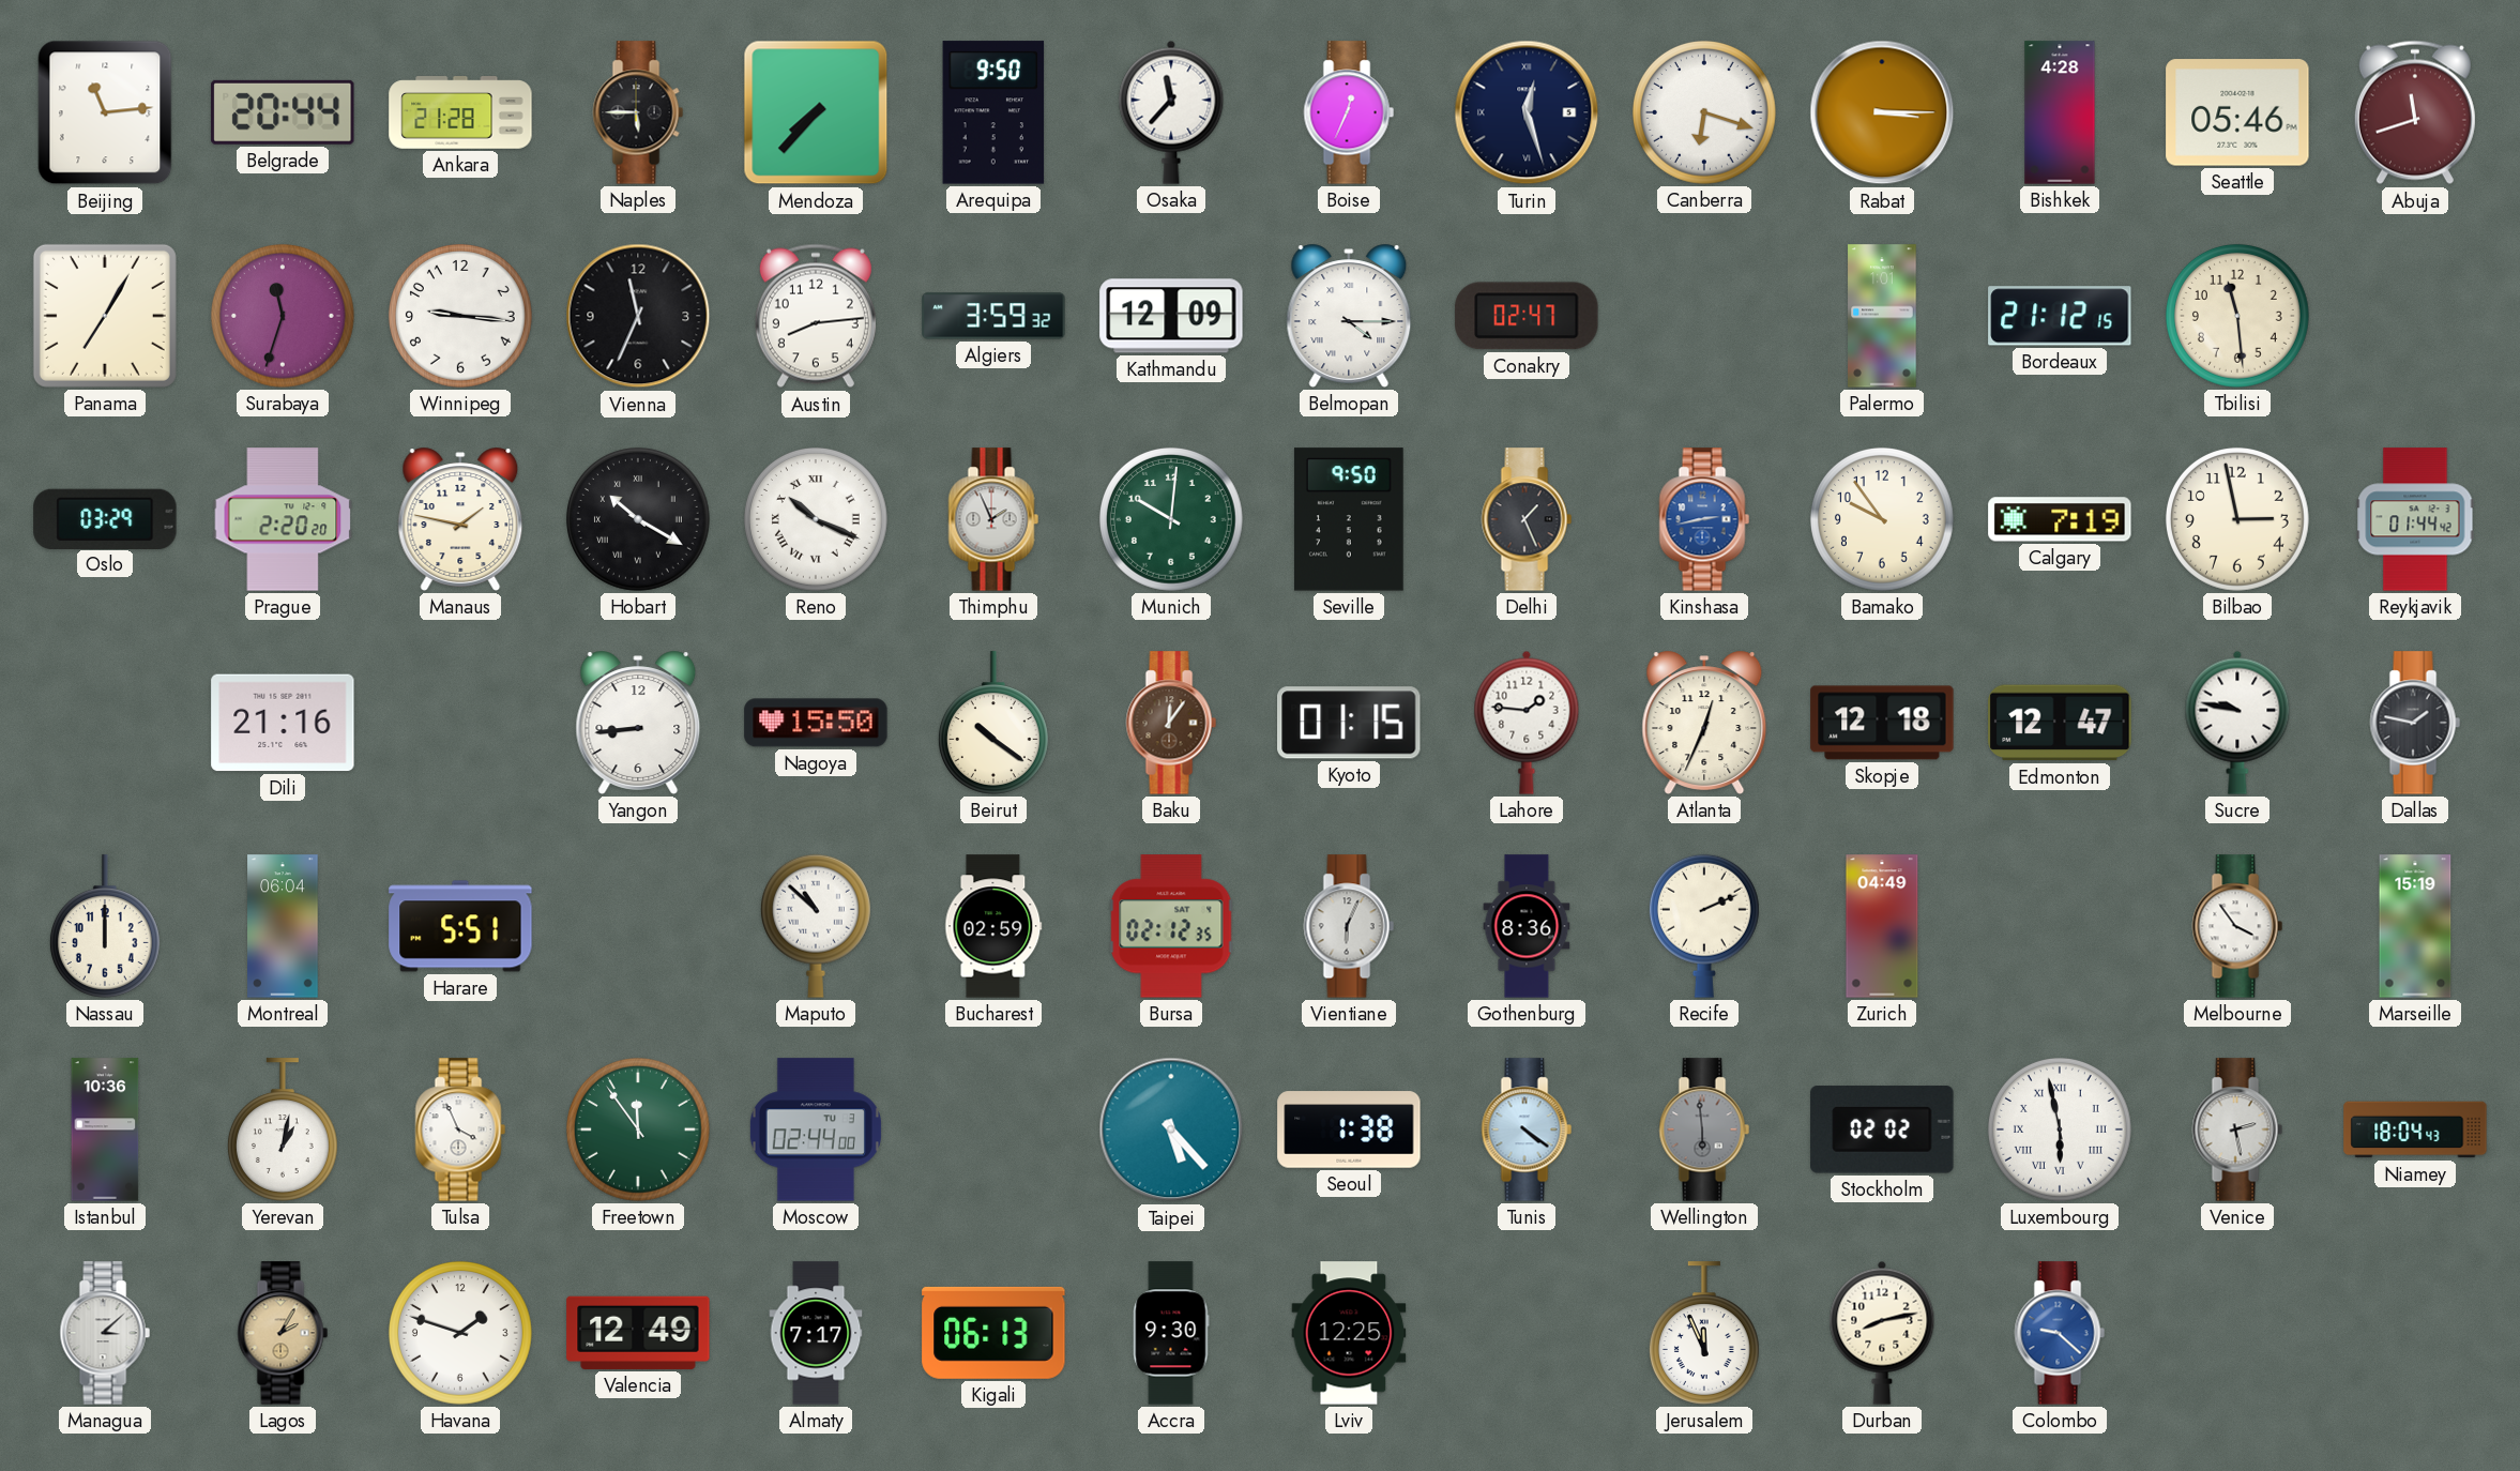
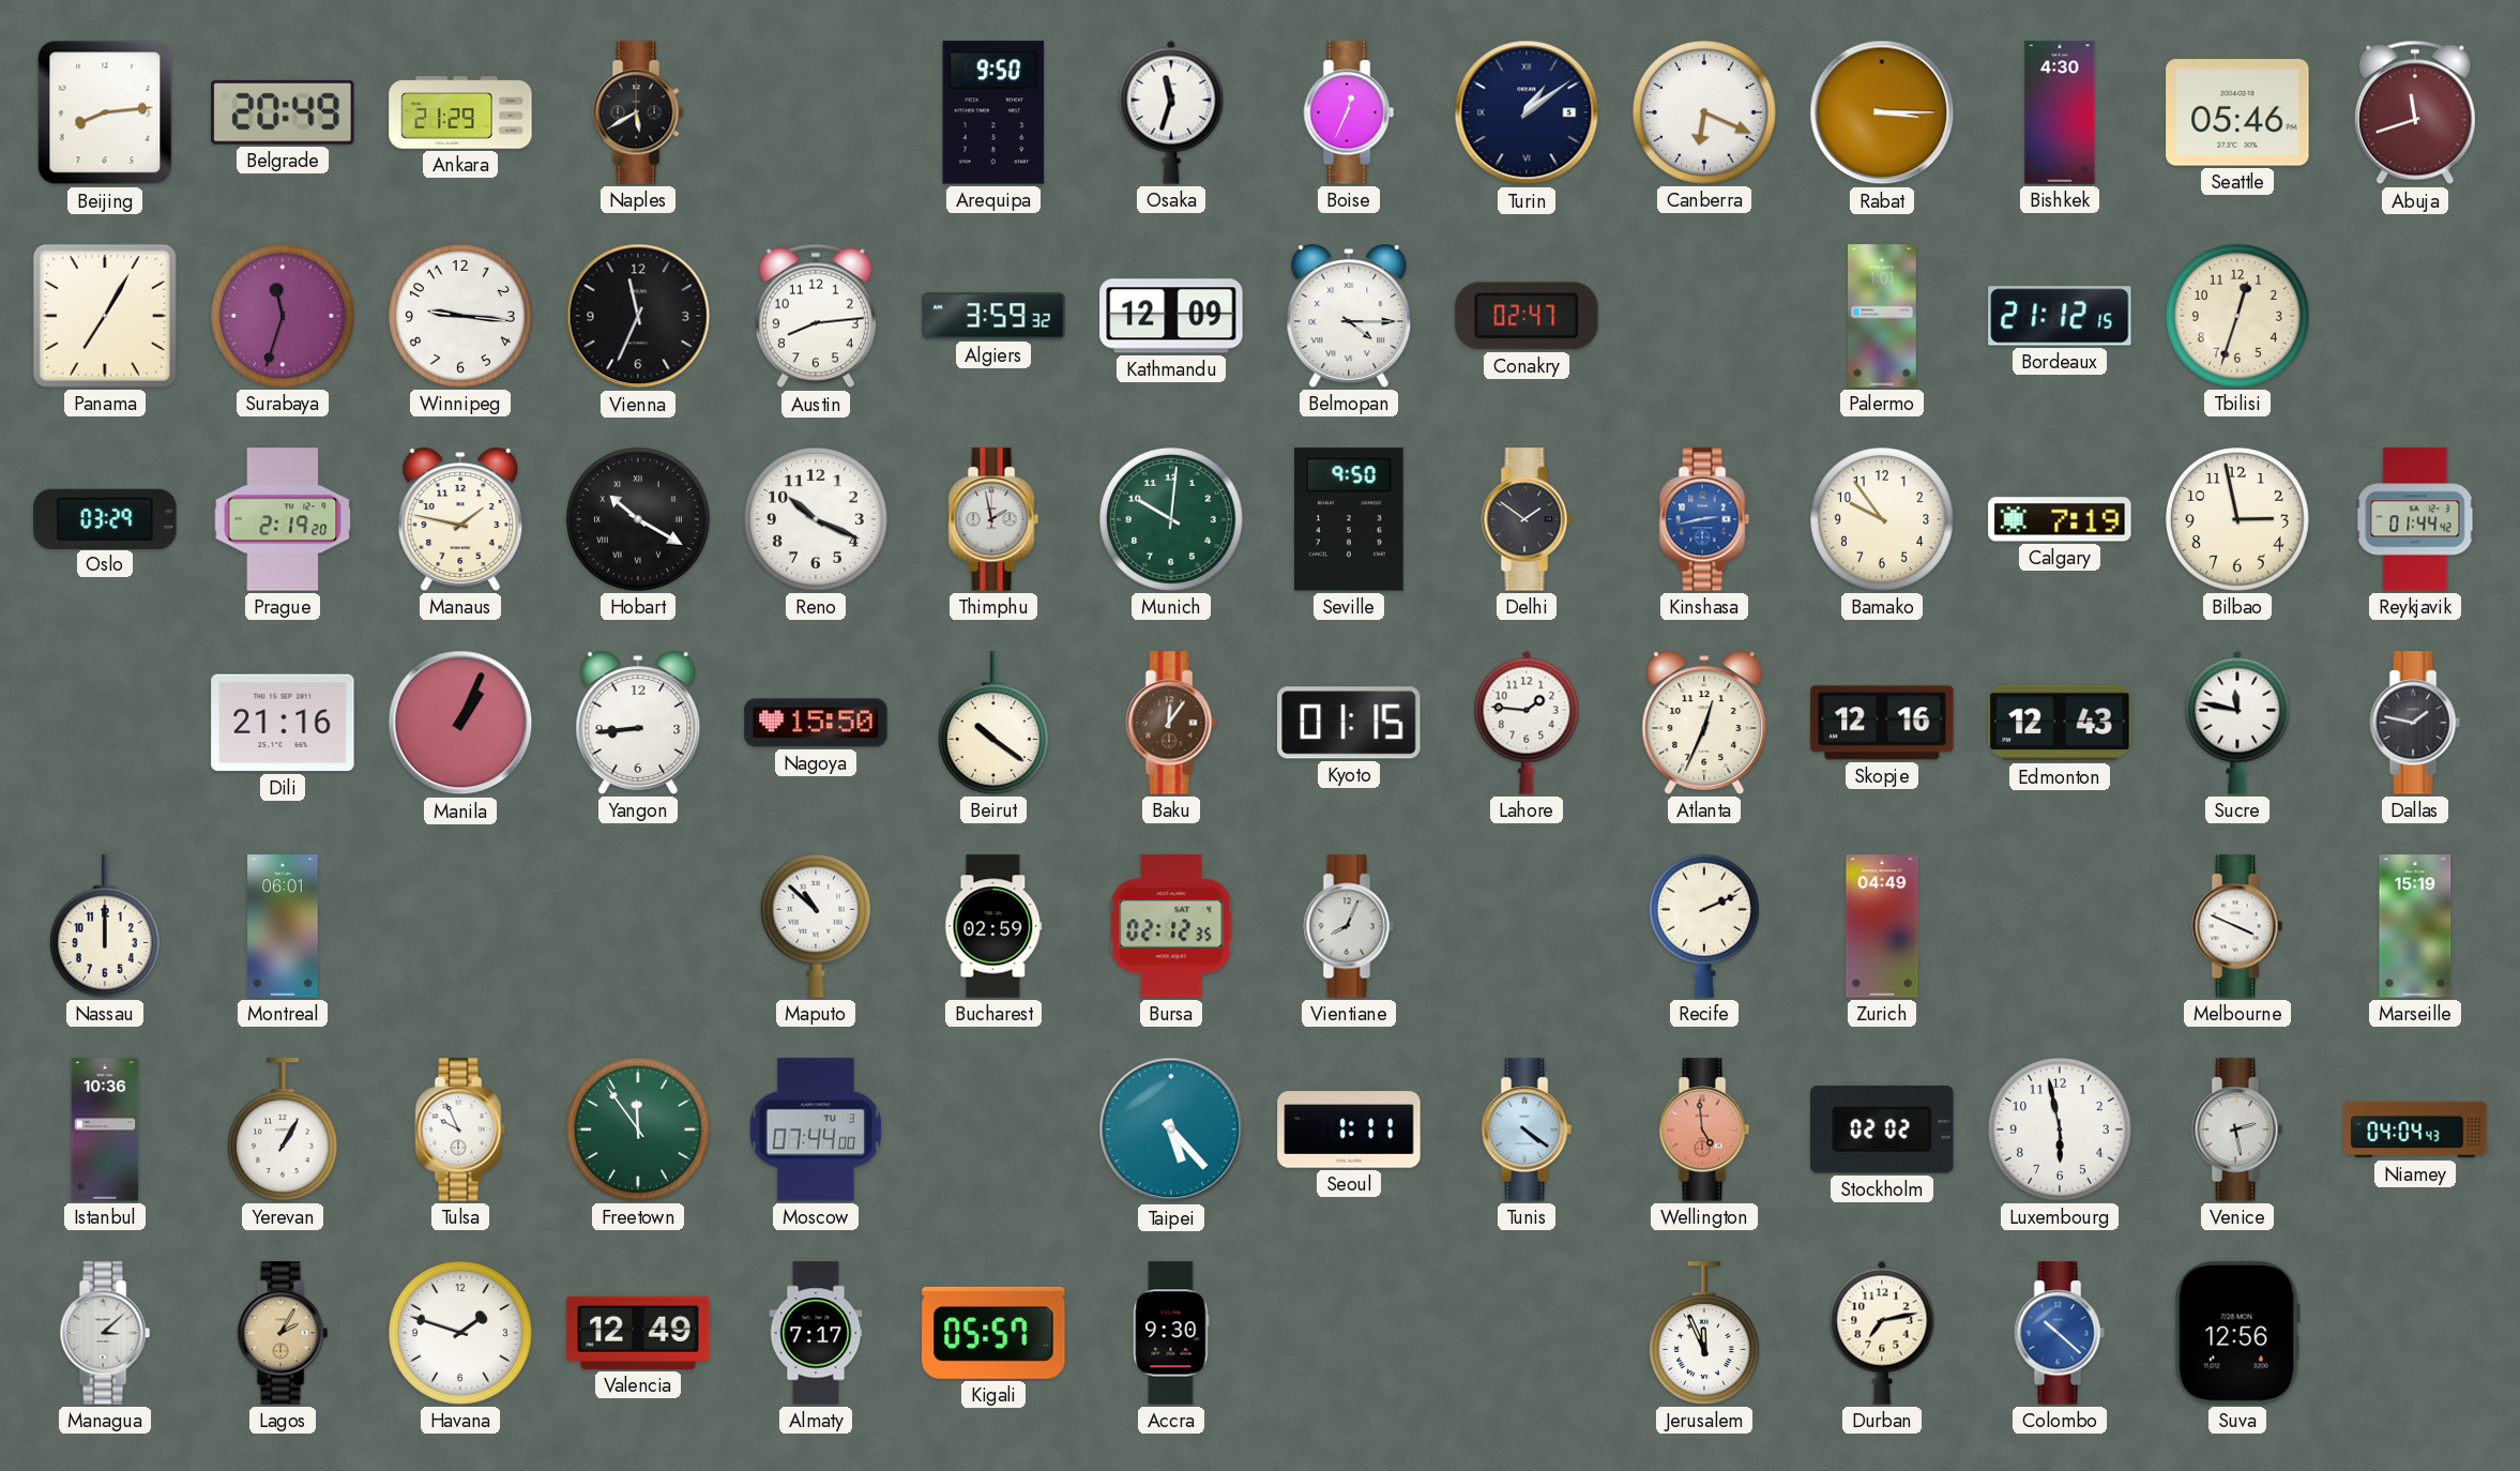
Beijing: 11:14 -> 8:14 (105, 112)
Belgrade: 20:44 -> 20:49 (283, 112)
Ankara: 21:28 -> 21:29 (460, 112)
Naples: 5:45 -> 5:40 (638, 112)
Mendoza: 7:37 -> none (816, 112)
Osaka: 11:37 -> 11:33 (1171, 112)
Turin: 12:27 -> 1:09 (1527, 112)
Canberra: 6:18 -> 6:19 (1704, 112)
Bishkek: 4:28 -> 4:30 (2060, 112)
Tbilisi: 11:29 -> 12:33 (2237, 316)
Prague: 2:20 -> 2:19 (283, 519)
Reno numerals: Roman -> Arabic (816, 519)
Thimphu: 1:56 -> 1:58 (993, 519)
Delhi: 1:26 -> 1:51 (1527, 519)
Manila: none -> 1:04 (460, 723)
Skopje: 12:18 -> 12:16 (1882, 723)
Edmonton: 12:47 -> 12:43 (2060, 723)
Sucre: 9:47 -> 11:47 (2237, 723)
Montreal: 06:04 -> 06:01 (283, 926)
Harare: 5:51 -> none (460, 926)
Vientiane: 6:04 -> 8:04 (1349, 926)
Gothenburg: 8:36 -> none (1527, 926)
Melbourne: 3:54 -> 3:49 (2237, 926)
Yerevan: 1:02 -> 1:05 (283, 1129)
Tulsa: 3:56 -> 9:56 (460, 1129)
Moscow: 02:44 -> 07:44 (816, 1129)
Seoul: 1:38 -> 1:11 (1349, 1129)
Wellington: 5:59 -> 4:59 (1704, 1129)
Wellington dial: grey -> salmon (1704, 1129)
Luxembourg numerals: Roman -> Arabic (2060, 1129)
Niamey: 18:04 -> 04:04 (2415, 1129)
Kigali: 06:13 -> 05:57 (993, 1333)
Lviv: 12:25 -> none (1349, 1333)
Durban: 8:13 -> 7:13 (1882, 1333)
Colombo: 9:22 -> 10:22 (2060, 1333)
Suva: none -> 12:56 (2237, 1333)
